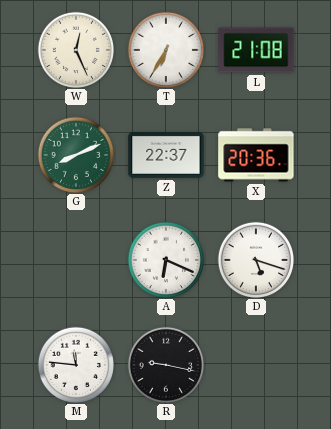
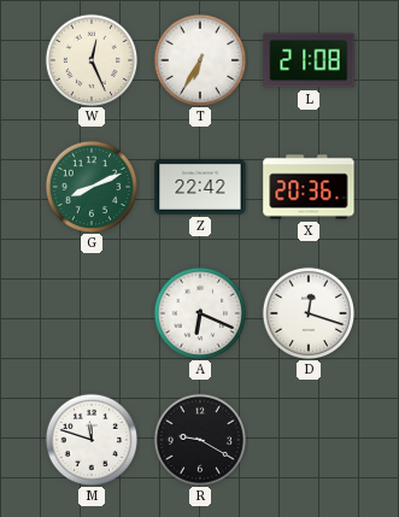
Z: 22:37 -> 22:42 (200, 188)
D: 5:18 -> 12:18 (307, 312)
M: 11:46 -> 11:48 (90, 439)
R: 9:17 -> 9:20 (199, 439)
